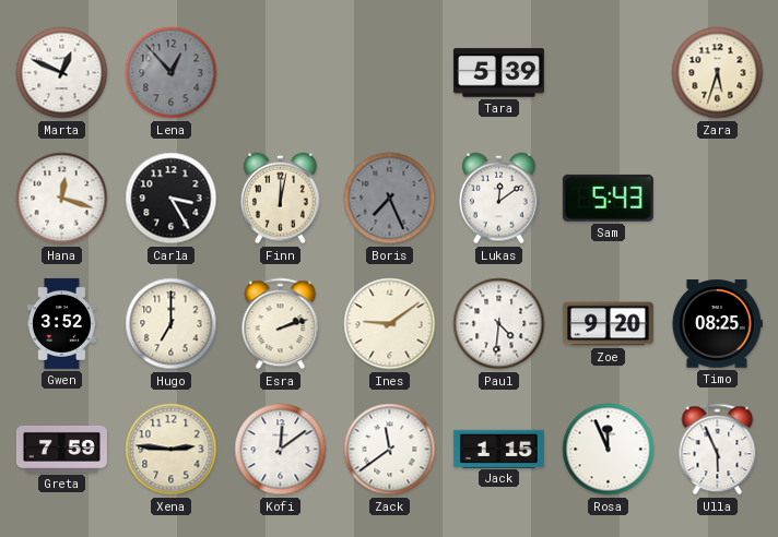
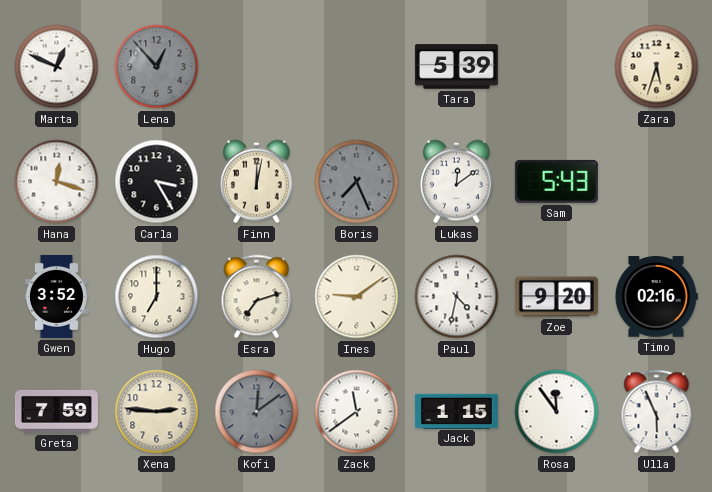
Esra: 2:12 -> 7:12 (257, 297)
Paul: 4:31 -> 4:32 (457, 297)
Timo: 08:25 -> 02:16 (656, 297)
Kofi dial: white -> grey (257, 412)
Rosa: 11:56 -> 11:54 (557, 412)
